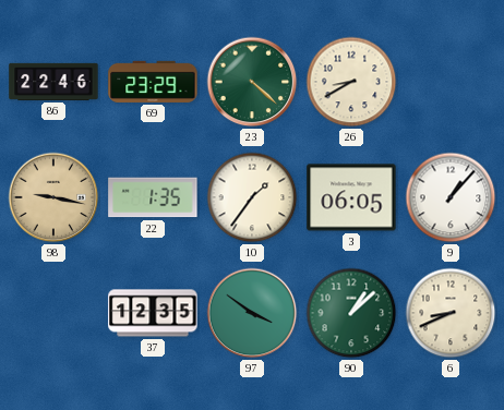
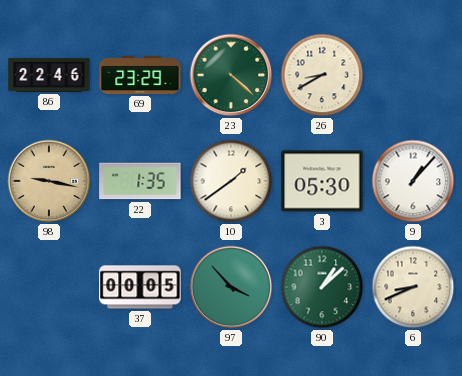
10: 1:36 -> 1:39 (231, 181)
3: 06:05 -> 05:30 (322, 181)
37: 12:35 -> 00:05 (140, 287)
97: 3:51 -> 3:53 (231, 287)
